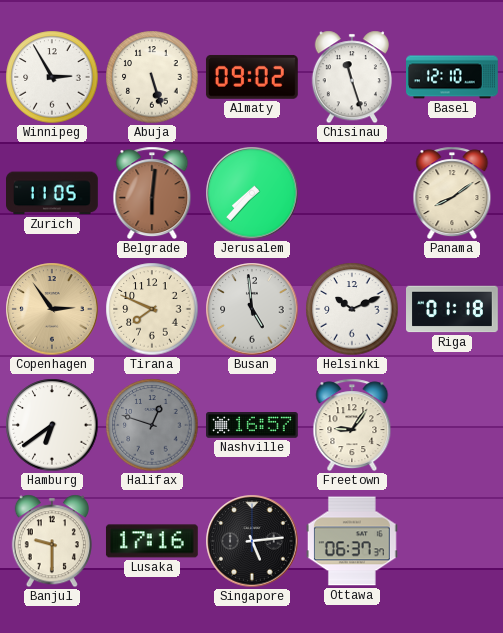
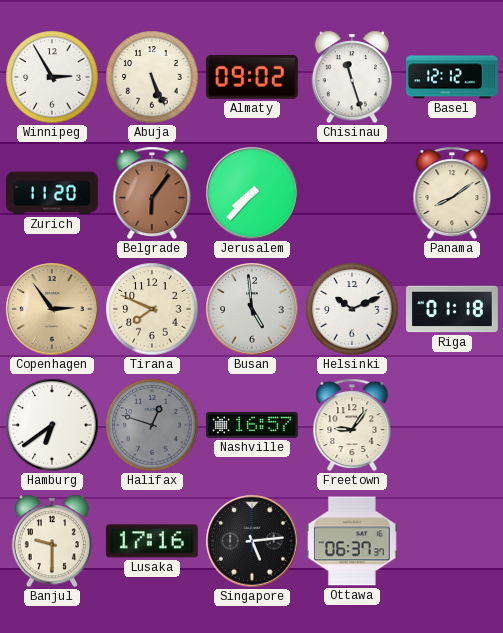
Abuja: 5:27 -> 5:26 (152, 77)
Basel: 12:10 -> 12:12 (453, 77)
Zurich: 11:05 -> 11:20 (53, 193)
Belgrade: 6:01 -> 6:06 (152, 193)
